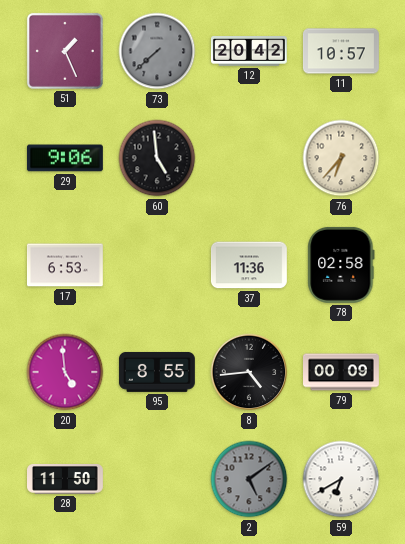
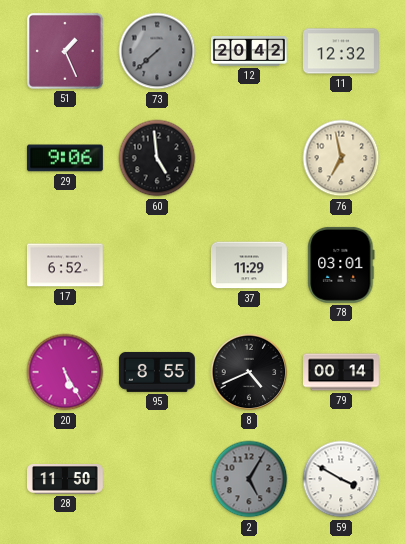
11: 10:57 -> 12:32 (341, 51)
76: 6:37 -> 6:58 (341, 158)
17: 6:53 -> 6:52 (65, 265)
37: 11:36 -> 11:29 (249, 265)
78: 02:58 -> 03:01 (341, 265)
20: 4:59 -> 5:25 (65, 372)
8: 4:44 -> 4:41 (249, 372)
79: 00:09 -> 00:14 (342, 372)
2: 5:09 -> 5:05 (249, 479)
59: 6:40 -> 3:50 (341, 479)
